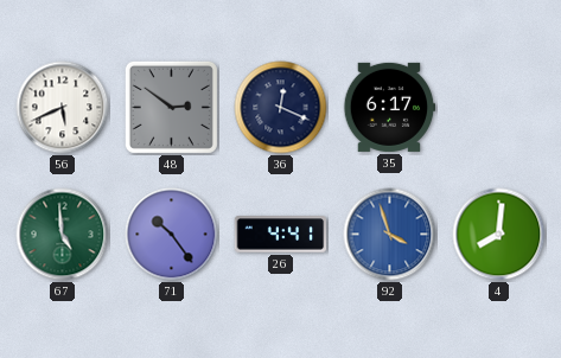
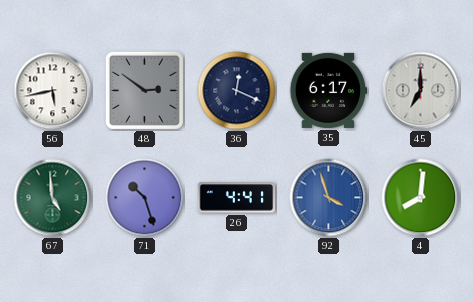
56: 5:41 -> 5:43 (53, 91)
45: none -> 7:00 (421, 91)
71: 10:24 -> 10:27 (145, 198)
